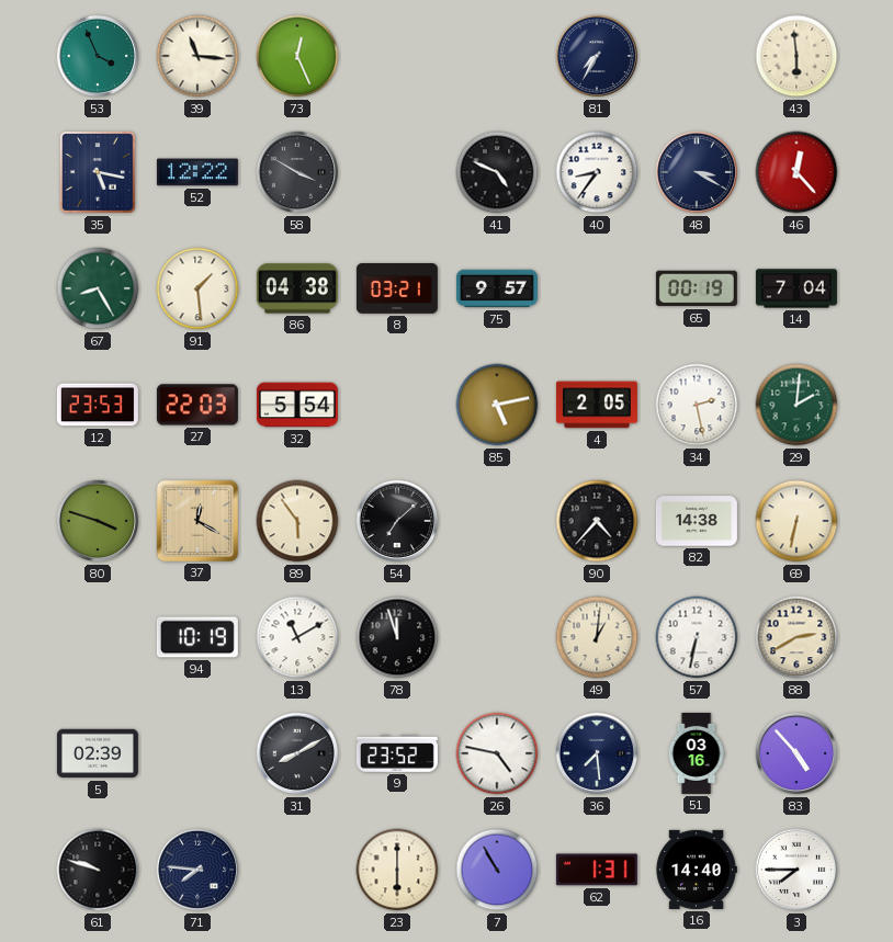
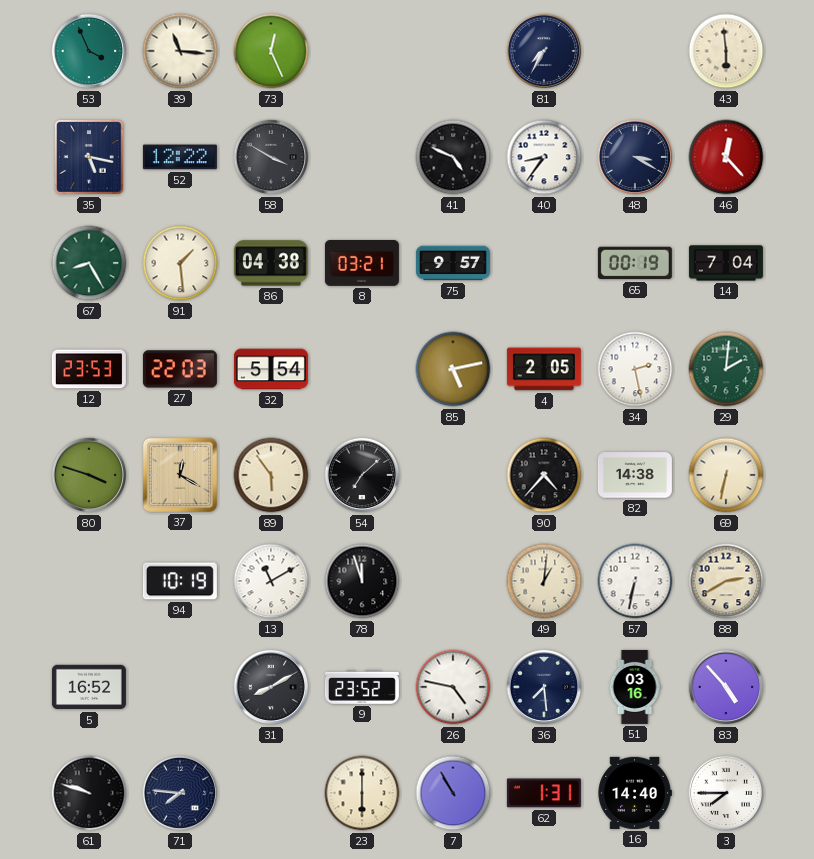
5: 02:39 -> 16:52 (89, 687)
